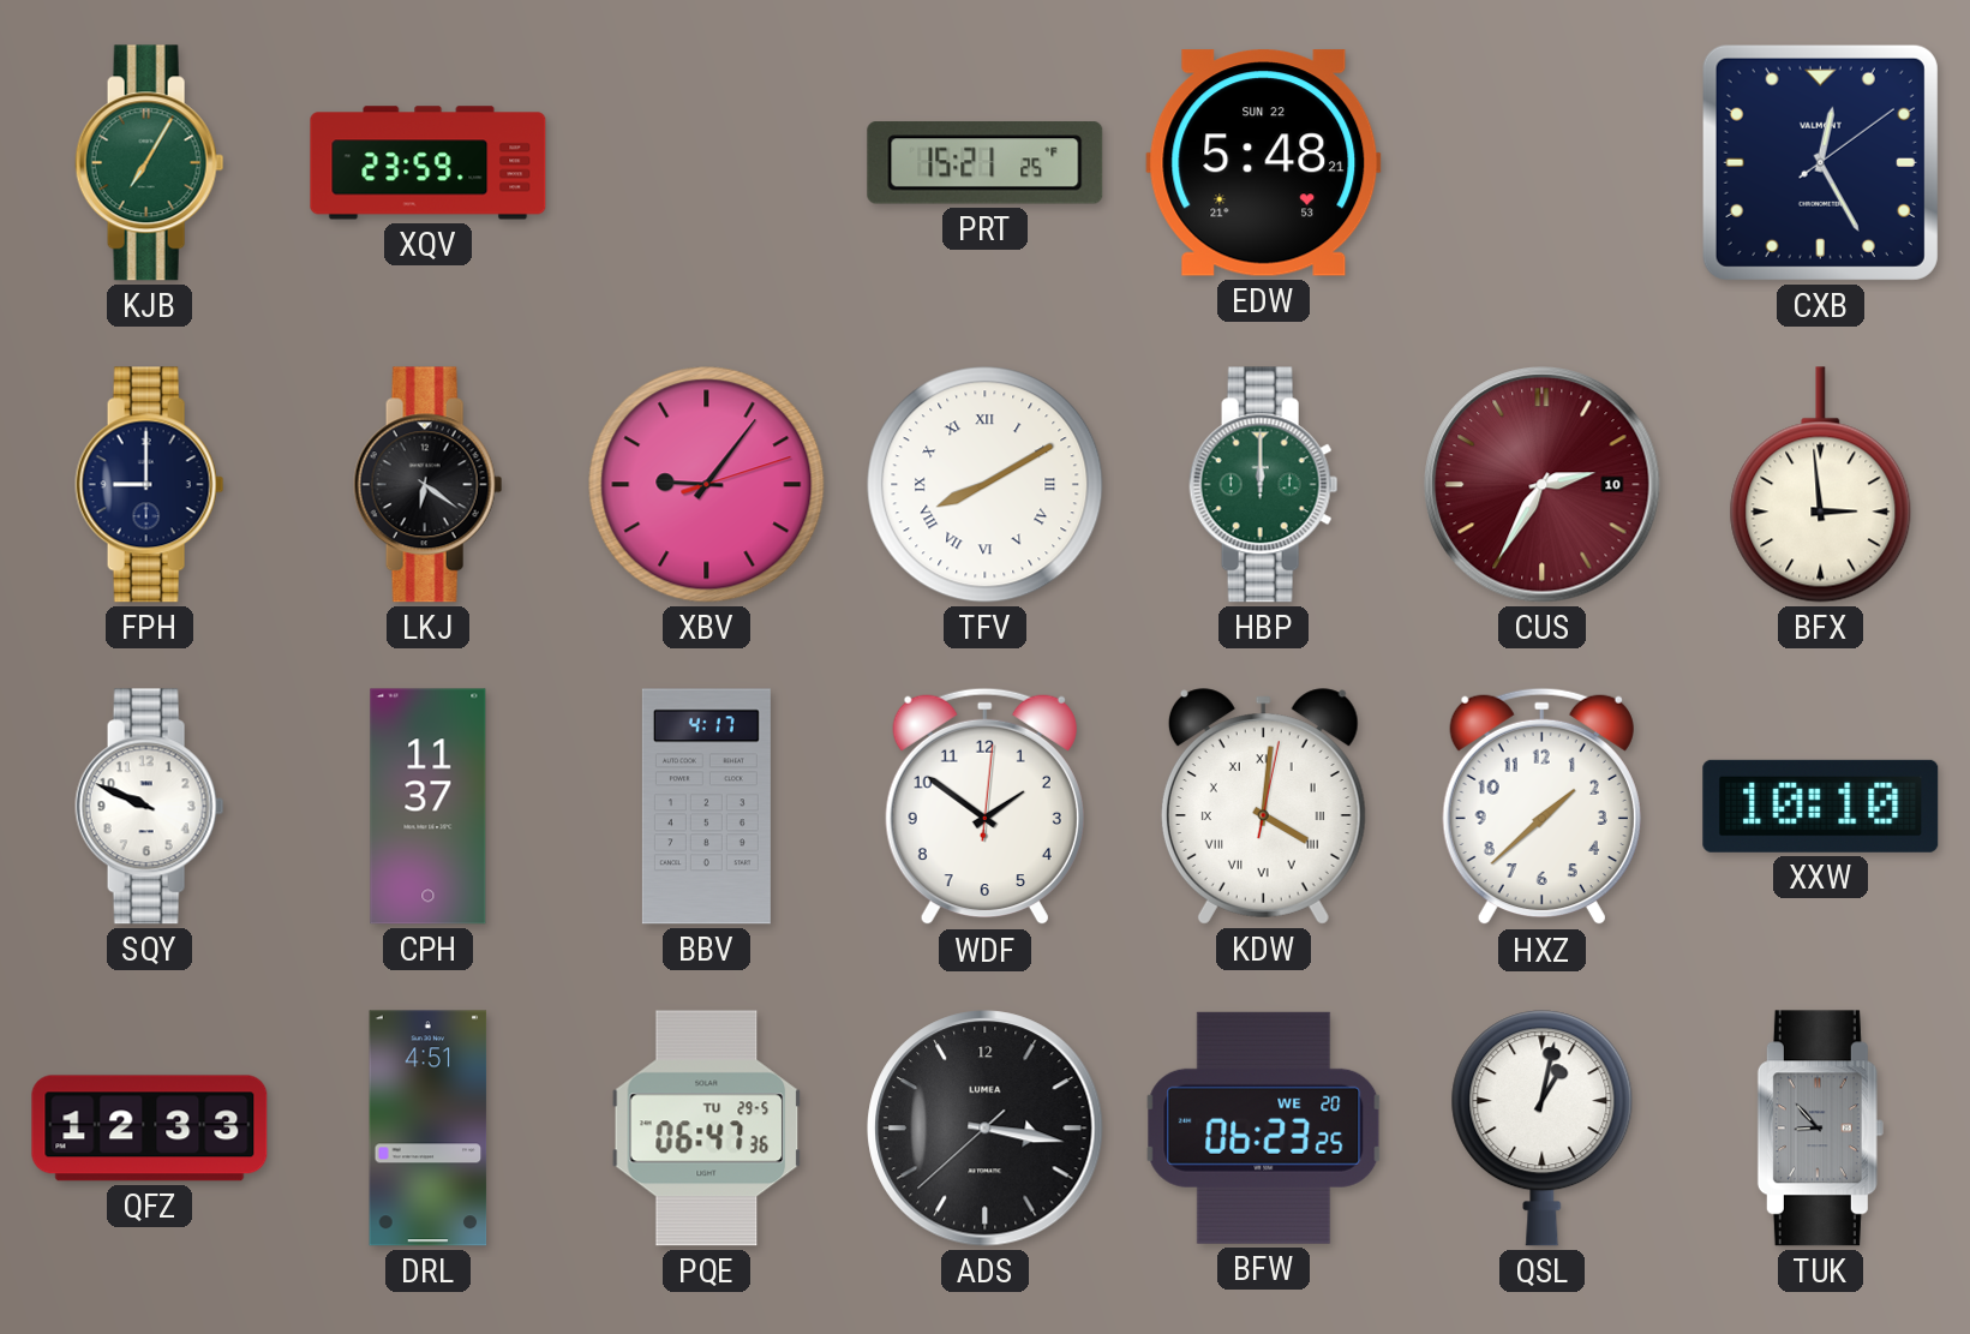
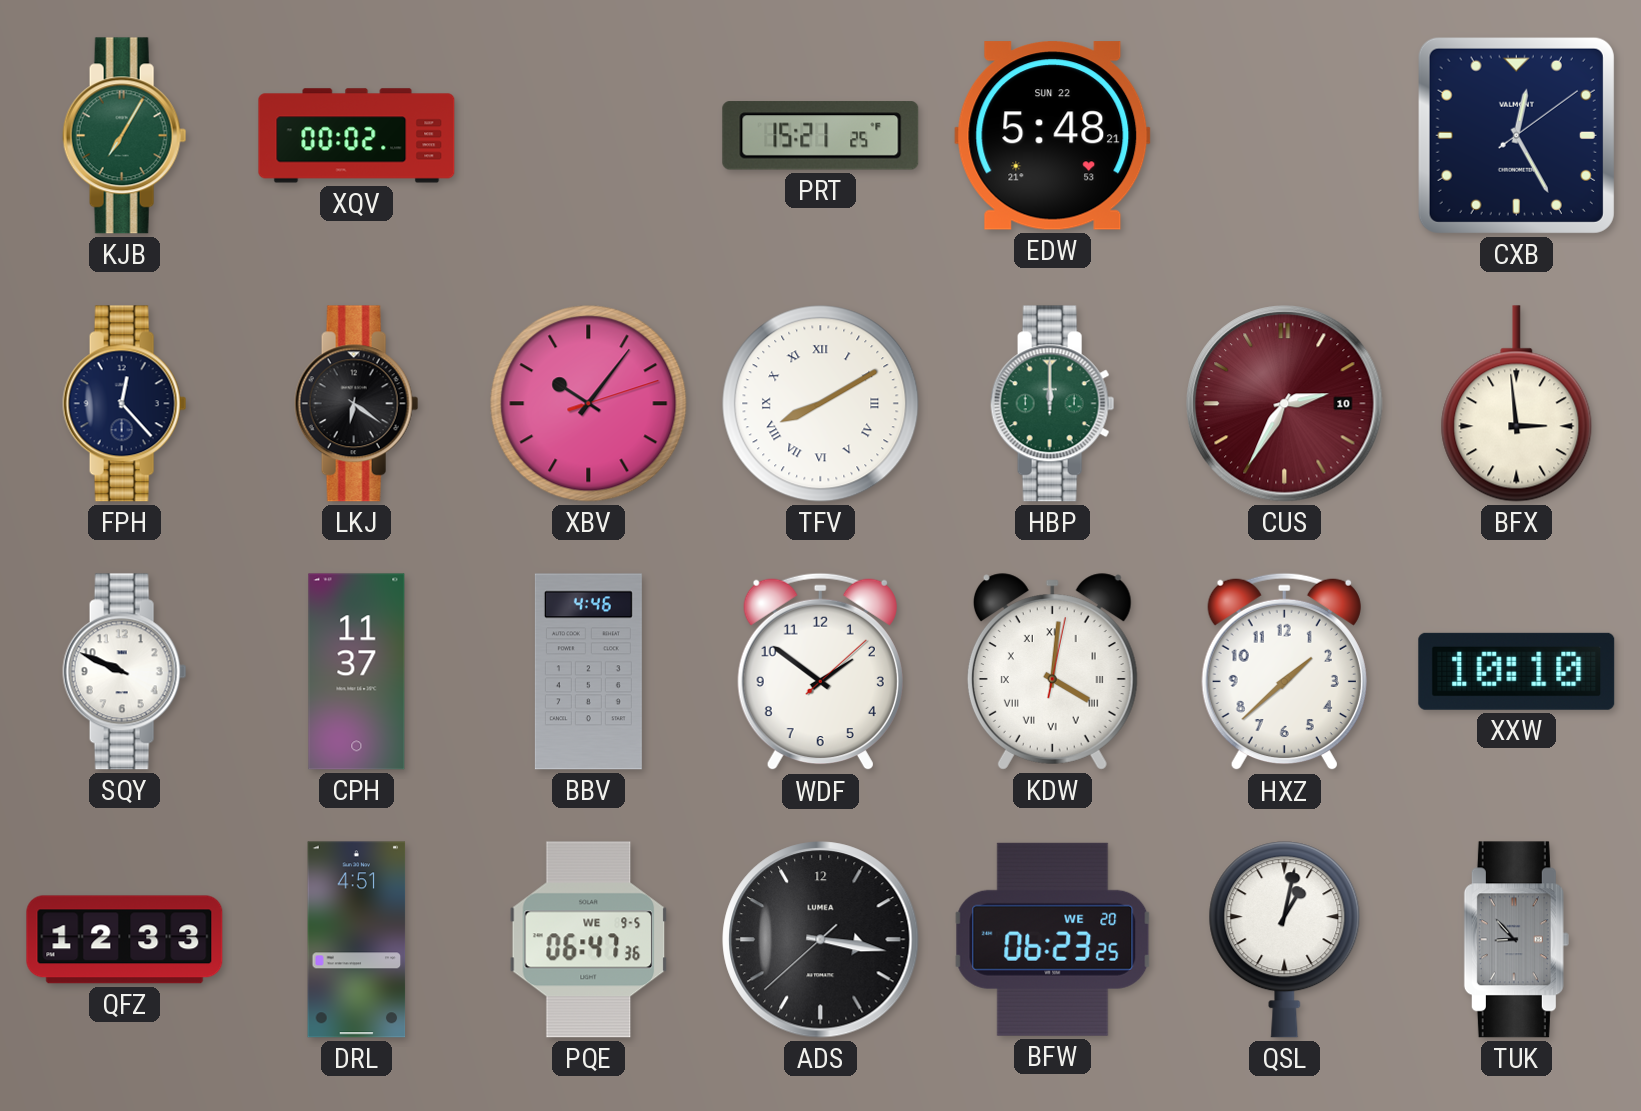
XQV: 23:59 -> 00:02 (357, 136)
FPH: 9:00 -> 12:23 (125, 404)
XBV: 9:06 -> 10:06 (589, 404)
BBV: 4:17 -> 4:46 (588, 672)
WDF: 1:51:01 -> 1:51:08 (820, 672)
PQE date: TU 29-5 -> WE 9-5 (589, 940)
